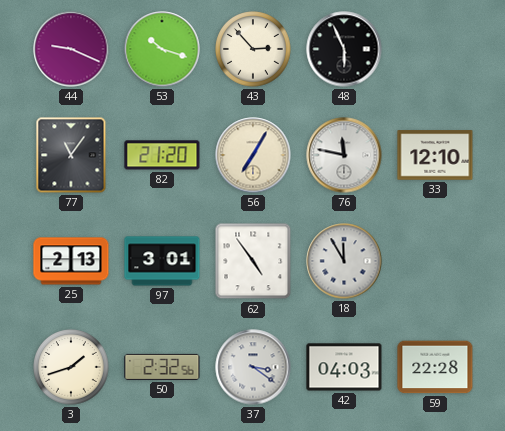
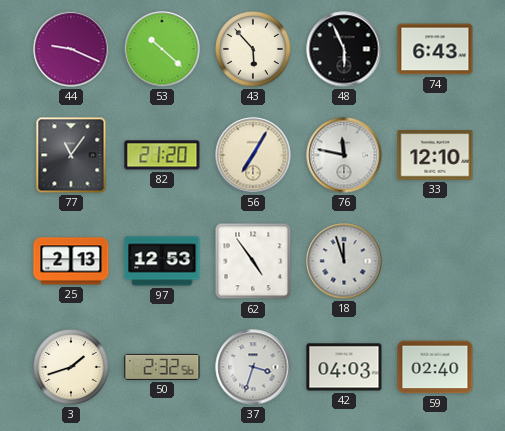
53: 10:18 -> 10:22 (162, 49)
43: 2:53 -> 5:53 (253, 49)
74: none -> 6:43 (435, 49)
97: 3:01 -> 12:53 (162, 261)
18: 11:55 -> 11:57 (344, 261)
37: 3:21 -> 3:33 (253, 367)
59: 22:28 -> 02:40 (435, 367)
